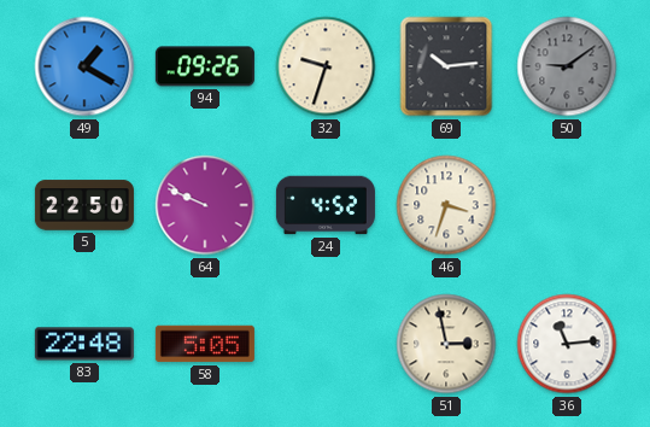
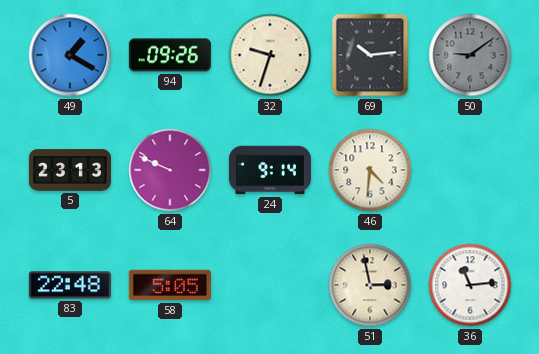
5: 22:50 -> 23:13 (70, 170)
24: 4:52 -> 9:14 (270, 170)
46: 3:33 -> 4:31 (370, 170)
